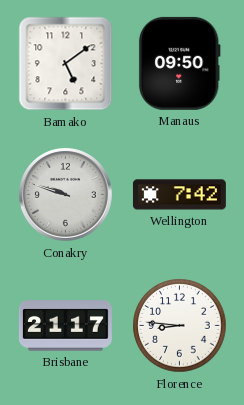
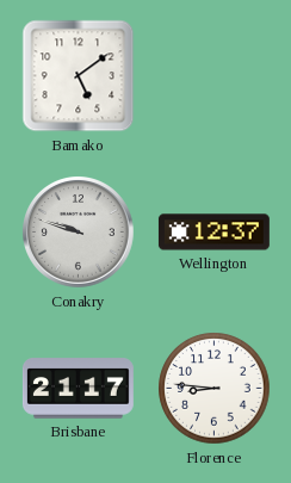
Manaus: 09:50 -> none (179, 63)
Wellington: 7:42 -> 12:37 (213, 233)
